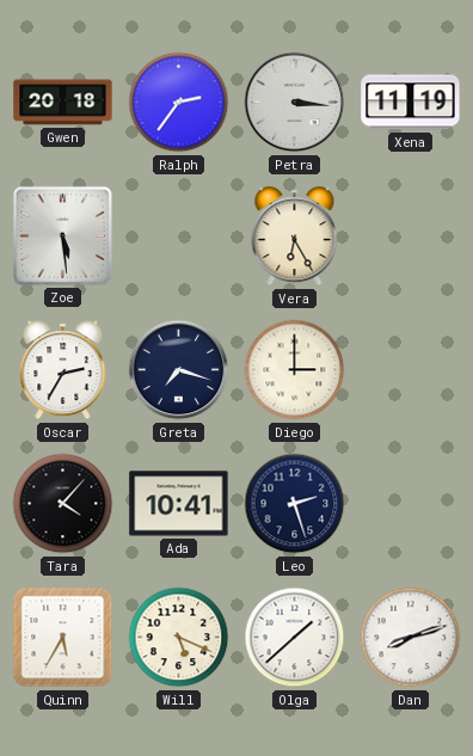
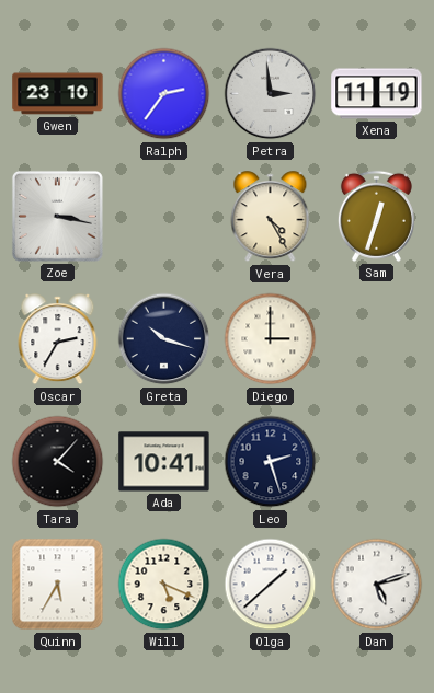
Gwen: 20:18 -> 23:10 (58, 94)
Petra: 3:16 -> 2:59 (271, 94)
Zoe: 5:29 -> 3:17 (57, 216)
Vera: 6:25 -> 4:25 (271, 217)
Sam: none -> 12:33 (376, 216)
Greta: 7:18 -> 10:18 (164, 339)
Dan: 8:12 -> 5:12 (377, 585)
